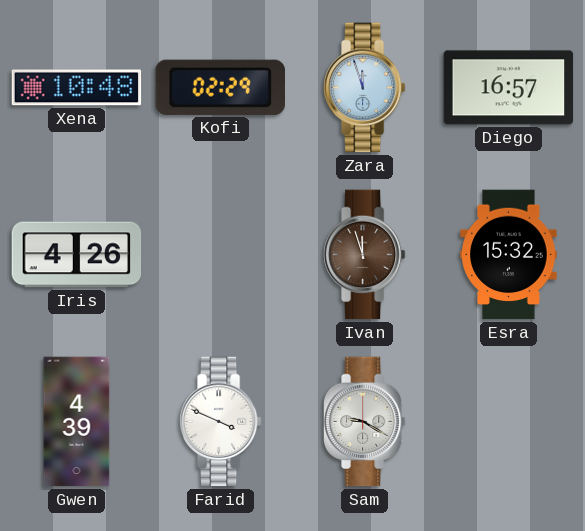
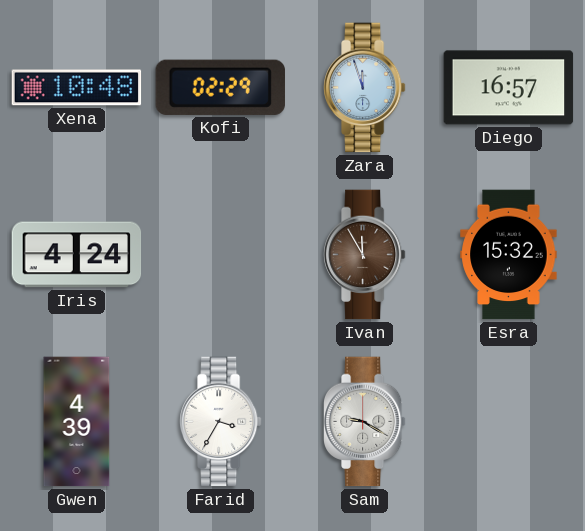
Iris: 4:26 -> 4:24 (77, 255)
Ivan: 11:57 -> 11:55 (364, 255)
Farid: 3:49 -> 3:35 (220, 422)
